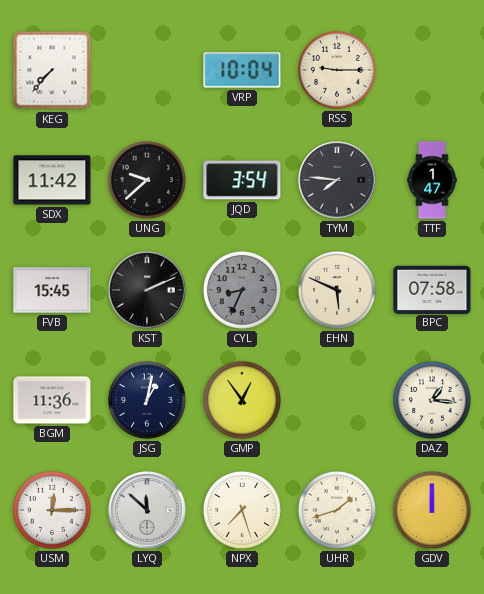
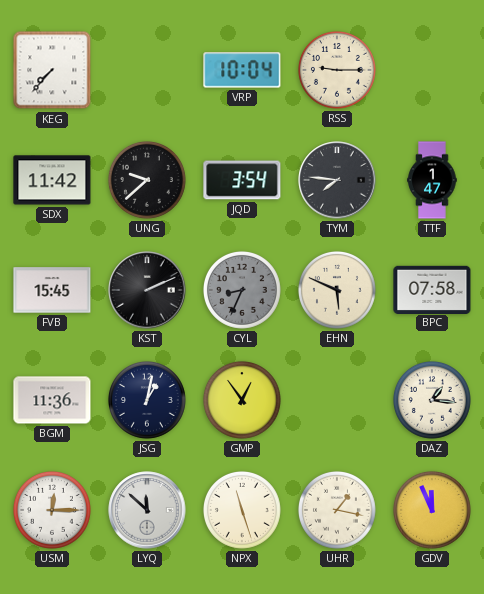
NPX: 7:27 -> 11:27 (242, 510)
UHR: 1:42 -> 1:17 (337, 510)
GDV: 12:00 -> 11:56 (432, 510)
